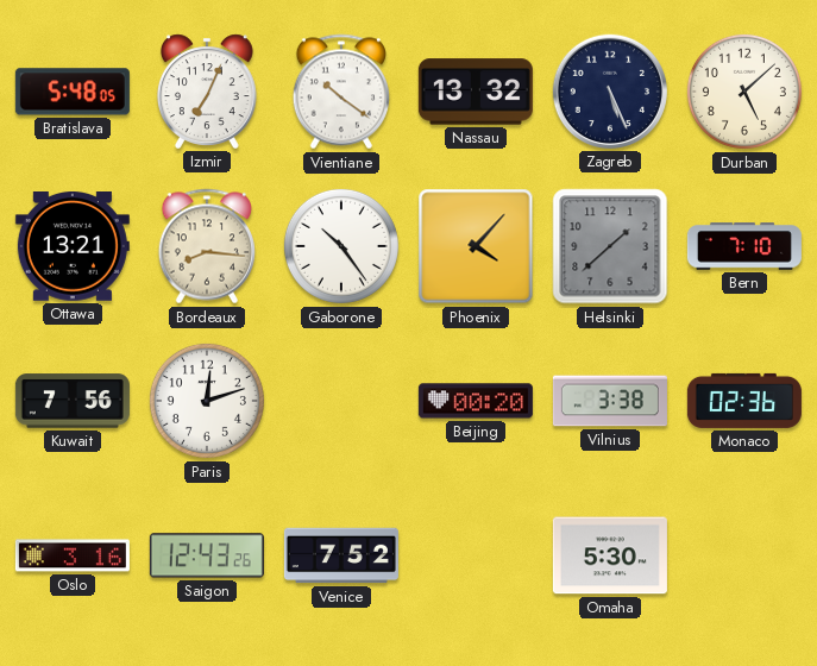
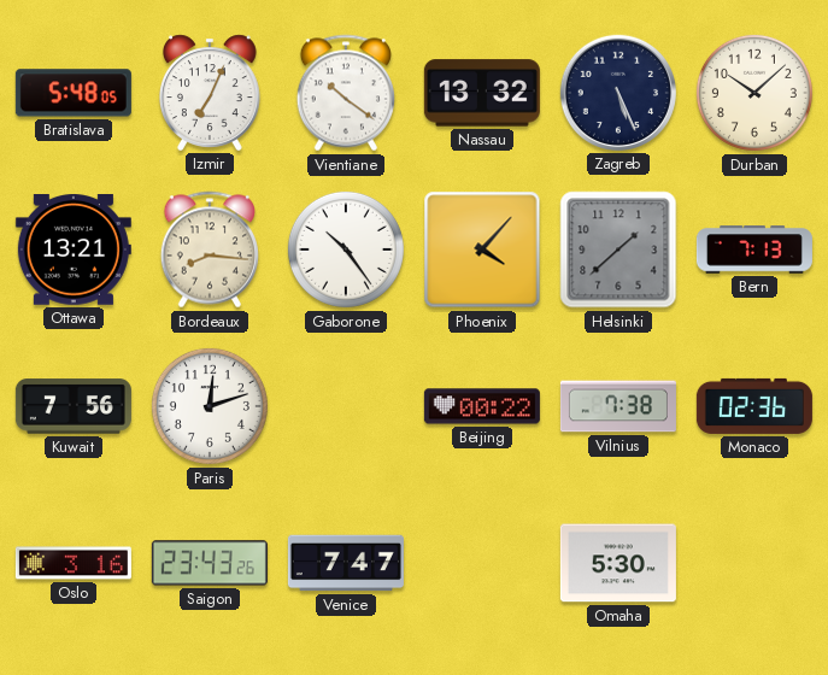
Durban: 5:08 -> 10:08 (754, 93)
Bern: 7:10 -> 7:13 (754, 250)
Beijing: 00:20 -> 00:22 (482, 406)
Vilnius: 3:38 -> 7:38 (618, 406)
Saigon: 12:43 -> 23:43 (210, 563)
Venice: 7:52 -> 7:47 (346, 563)
